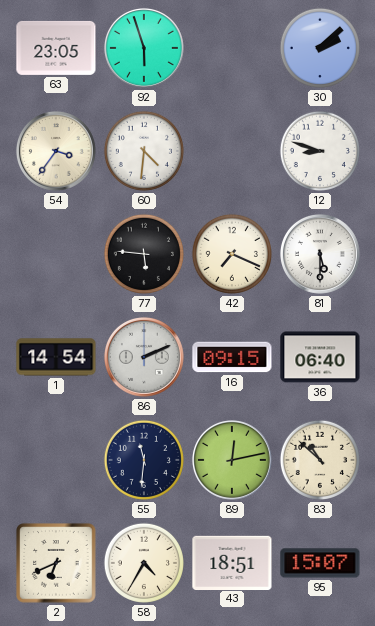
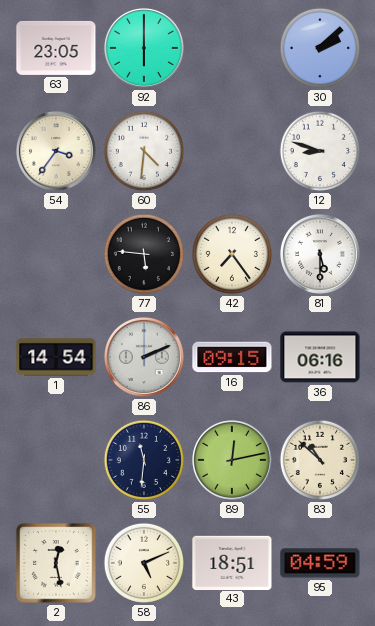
92: 5:57 -> 6:00 (144, 48)
42: 7:19 -> 7:24 (232, 254)
36: 06:40 -> 06:16 (320, 357)
2: 6:41 -> 12:28 (56, 563)
58: 4:35 -> 5:11 (144, 563)
95: 15:07 -> 04:59 (320, 563)
